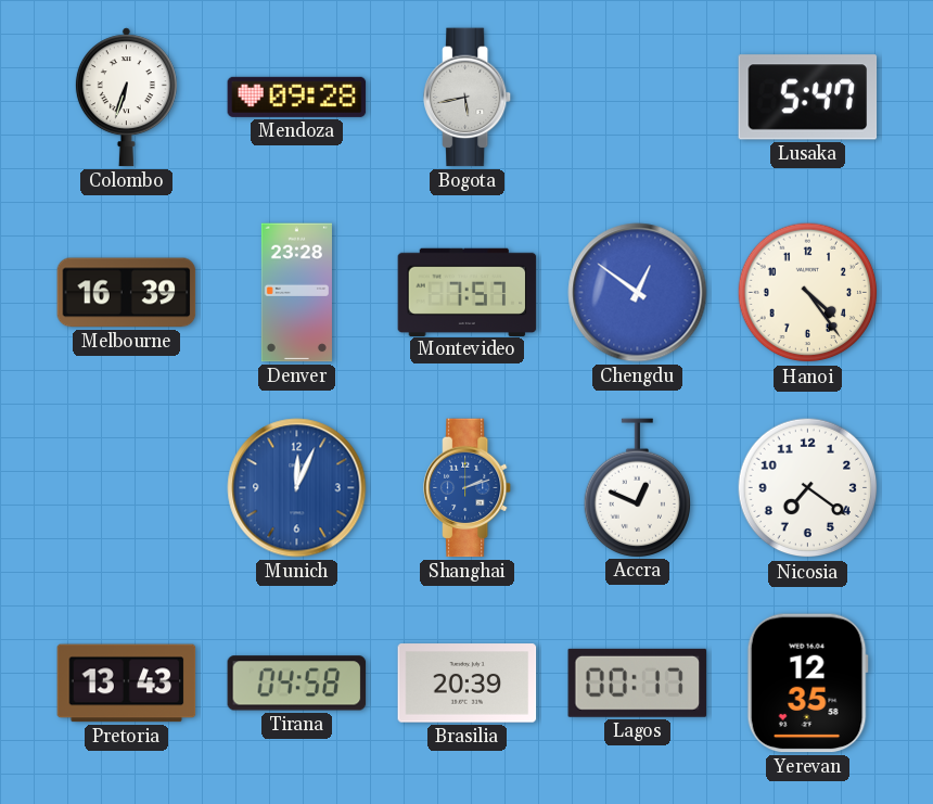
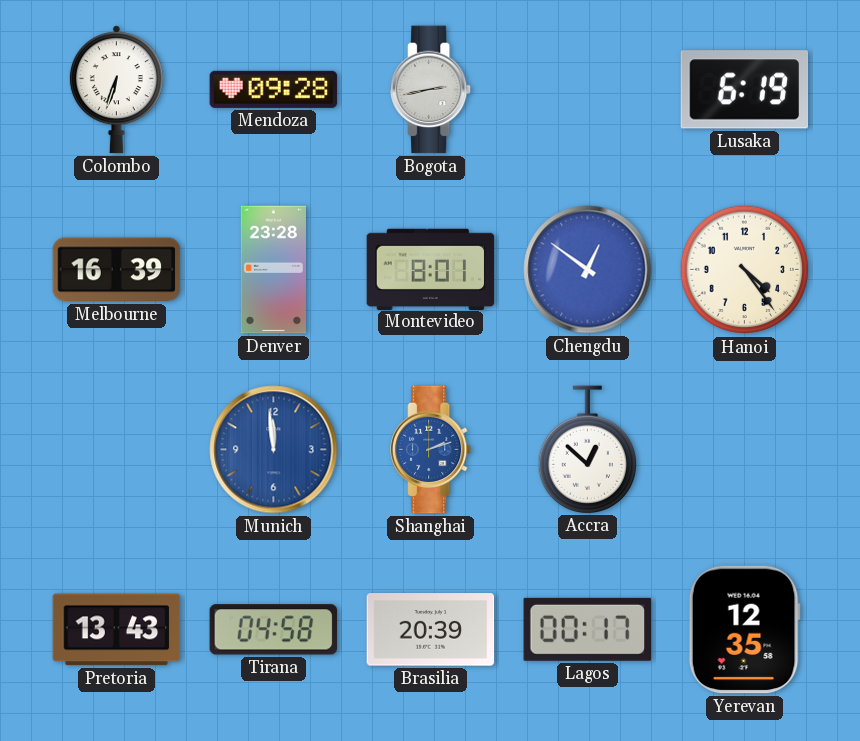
Bogota: 5:43 -> 2:43 (432, 90)
Lusaka: 5:47 -> 6:19 (745, 90)
Montevideo: 7:57 -> 8:01 (431, 269)
Munich: 12:04 -> 11:59 (274, 450)
Accra: 12:49 -> 12:52 (587, 449)
Nicosia: 7:21 -> none (808, 488)
